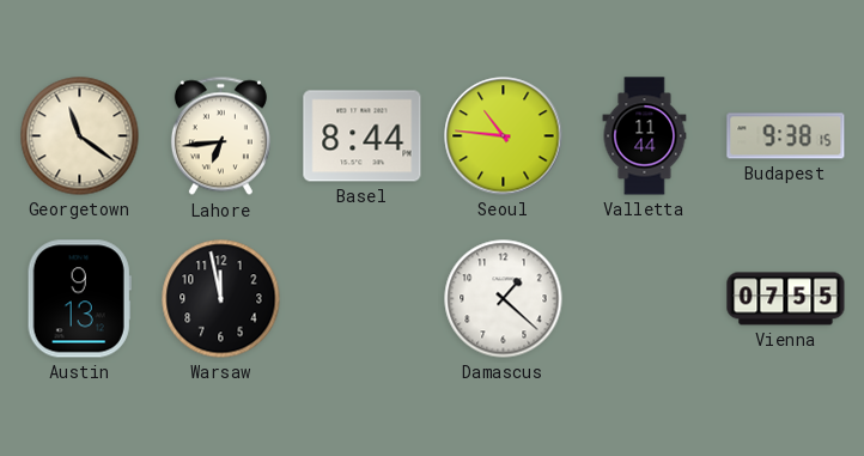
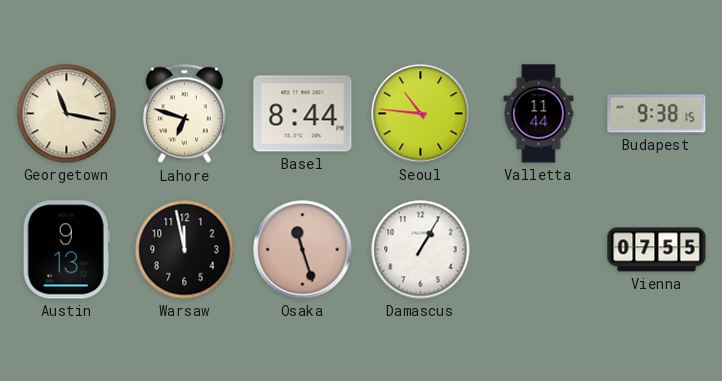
Georgetown: 11:21 -> 11:17 (67, 114)
Lahore: 6:44 -> 6:48 (184, 114)
Osaka: none -> 11:27 (303, 250)
Damascus: 1:22 -> 1:05 (421, 250)
